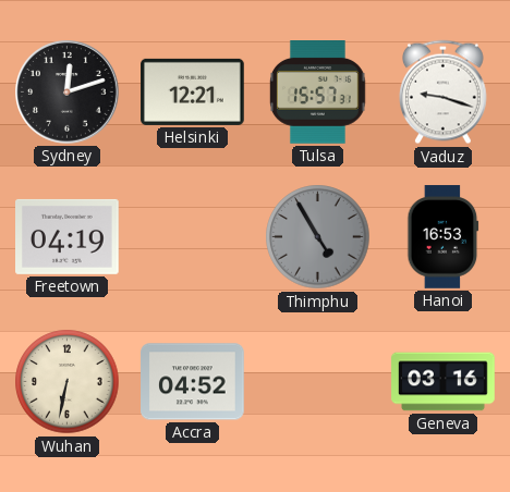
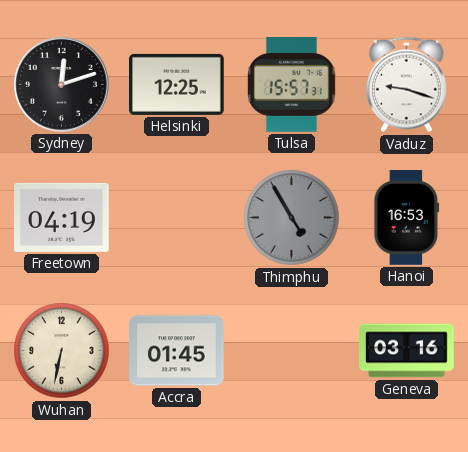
Helsinki: 12:21 -> 12:25 (177, 84)
Accra: 04:52 -> 01:45 (177, 351)
